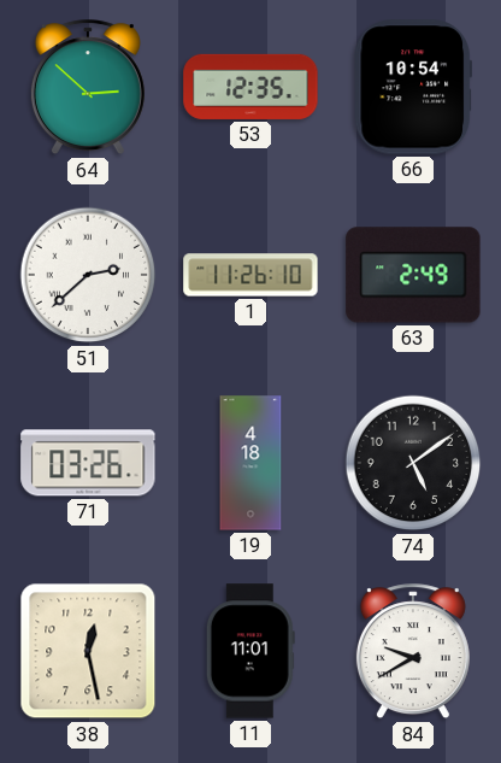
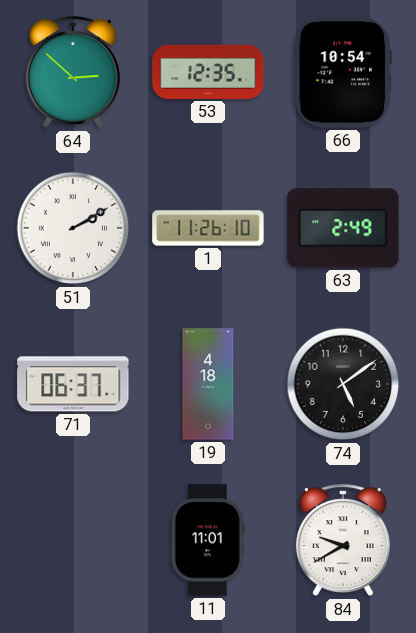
51: 2:38 -> 2:10 (73, 228)
71: 03:26 -> 06:37 (73, 384)
38: 12:28 -> none (88, 651)
